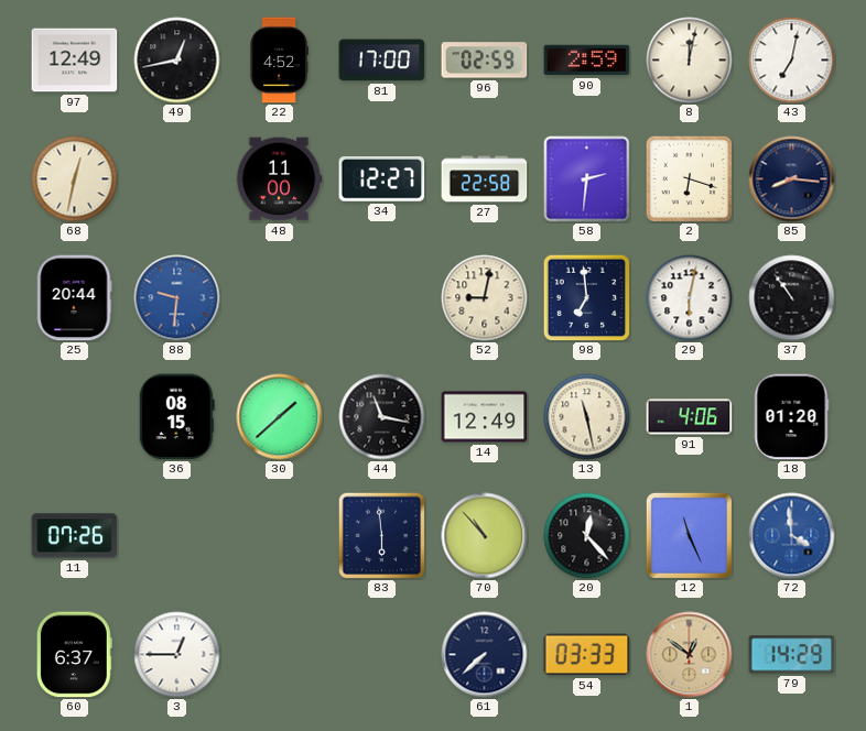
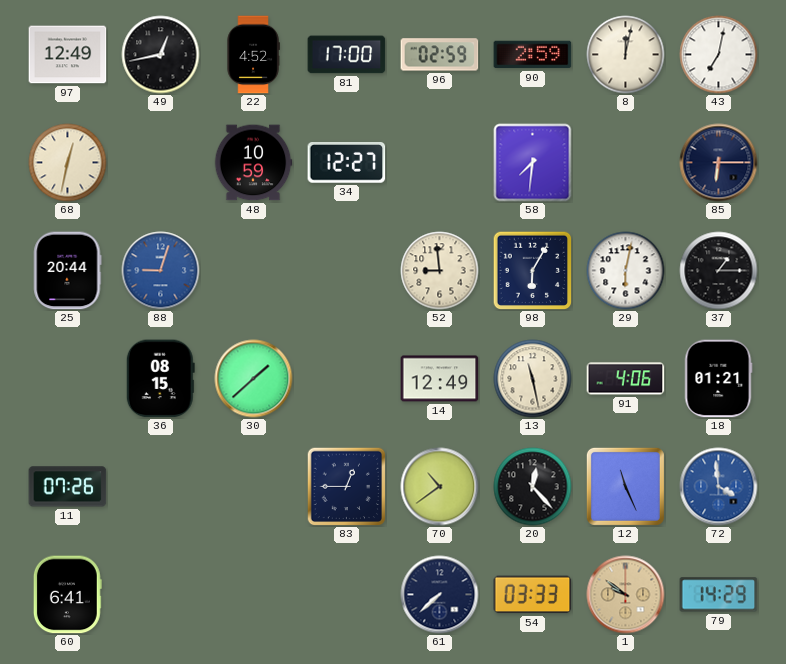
48: 11:00 -> 10:59 (253, 163)
27: 22:58 -> none (485, 179)
58: 2:31 -> 7:31 (533, 163)
2: 6:18 -> none (689, 178)
85: 8:16 -> 6:15 (719, 163)
88: 9:31 -> 9:03 (161, 271)
52: 9:02 -> 8:59 (440, 271)
98: 6:59 -> 6:05 (532, 270)
37: 10:54 -> 1:15 (719, 271)
44: 11:17 -> none (382, 417)
18: 01:20 -> 01:21 (718, 379)
83: 5:59 -> 12:45 (346, 486)
70: 10:53 -> 10:39 (440, 487)
60: 6:37 -> 6:41 (67, 595)
3: 12:45 -> none (177, 655)
1: 12:51 -> 9:51 (626, 595)
